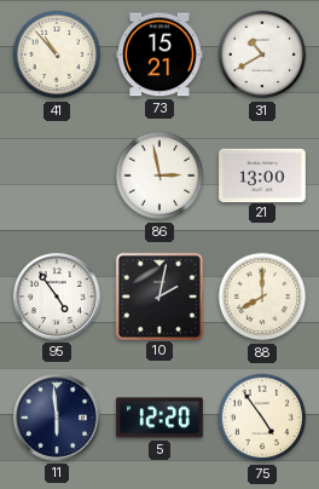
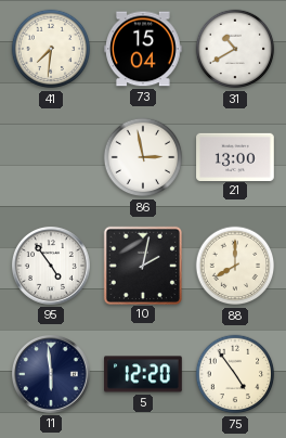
41: 10:53 -> 7:31 (51, 49)
73: 15:21 -> 15:04 (144, 49)
